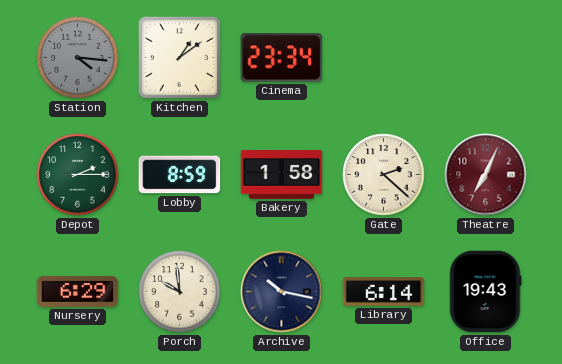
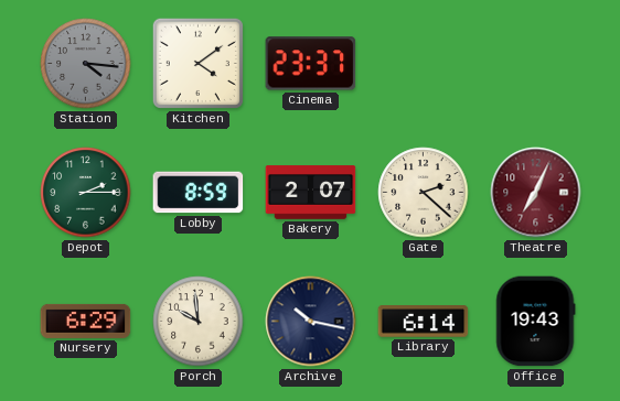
Kitchen: 1:09 -> 4:09 (197, 63)
Cinema: 23:34 -> 23:37 (311, 64)
Bakery: 1:58 -> 2:07 (311, 193)
